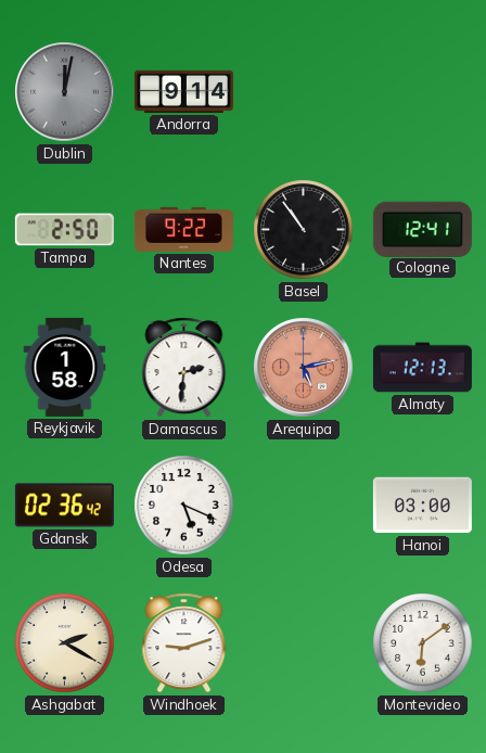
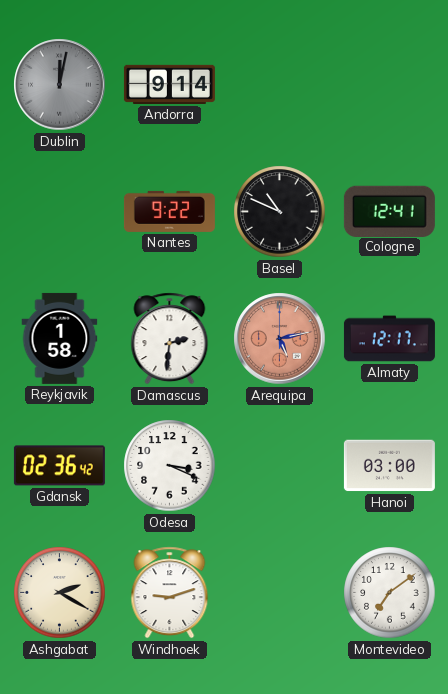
Tampa: 2:50 -> none (64, 230)
Basel: 10:54 -> 10:49 (280, 212)
Almaty: 12:13 -> 12:17 (389, 339)
Odesa: 5:19 -> 3:19 (170, 466)
Montevideo: 6:09 -> 7:09 (390, 593)
